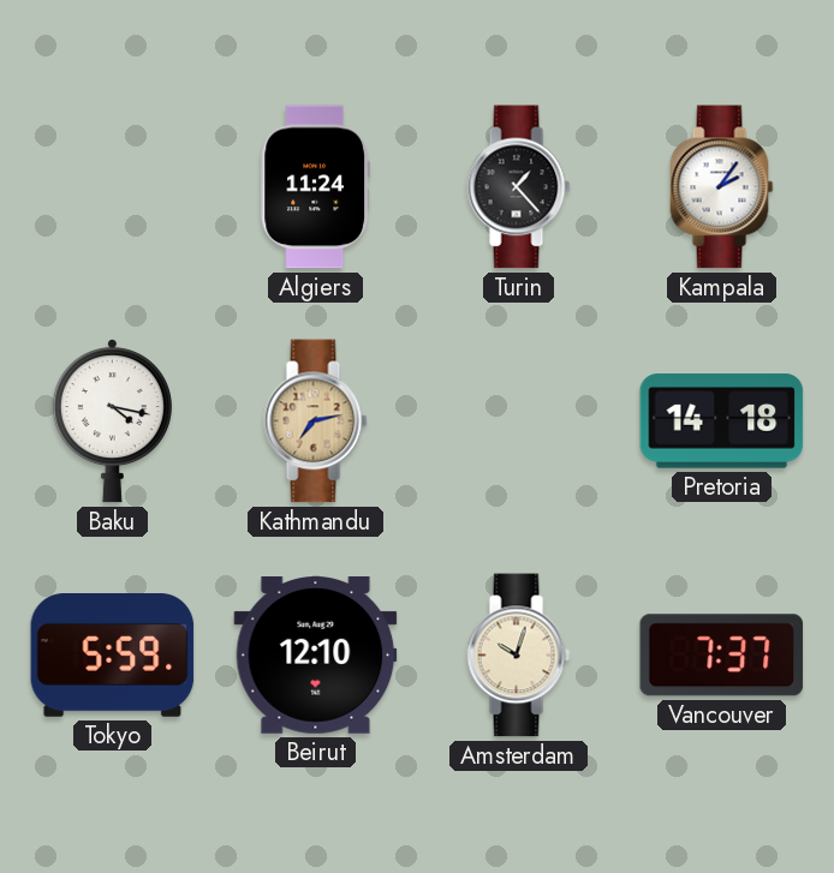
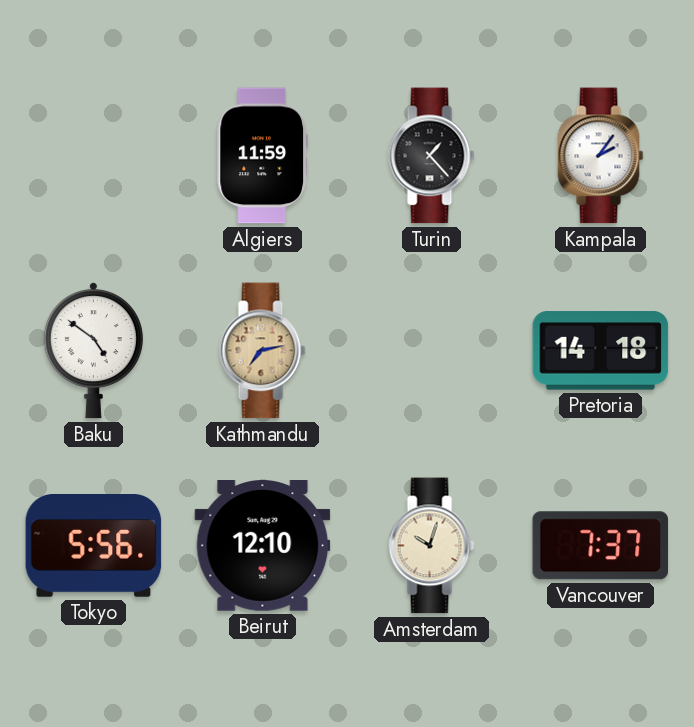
Algiers: 11:24 -> 11:59 (262, 156)
Baku: 4:17 -> 4:51 (93, 351)
Tokyo: 5:59 -> 5:56 (94, 546)
